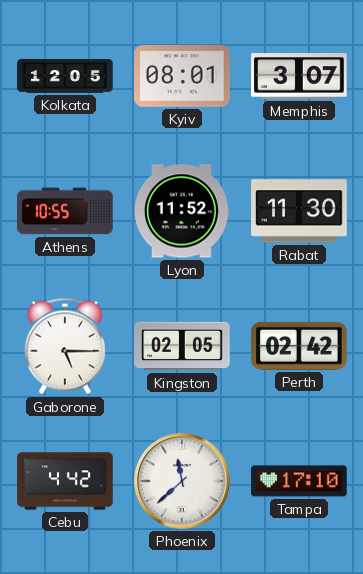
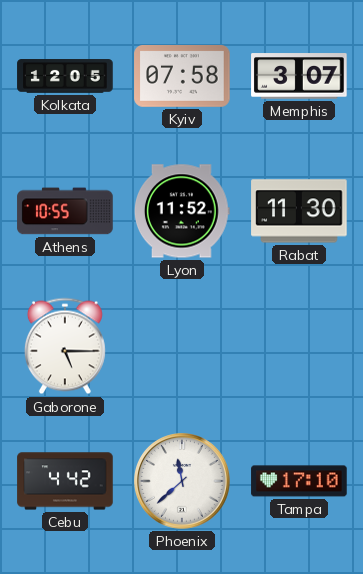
Kyiv: 08:01 -> 07:58 (182, 77)
Kingston: 02:05 -> none (182, 346)
Perth: 02:42 -> none (299, 346)
